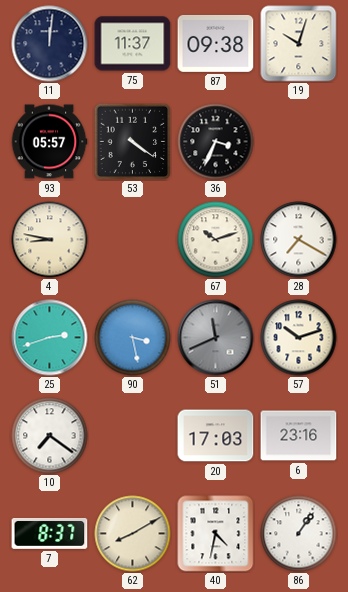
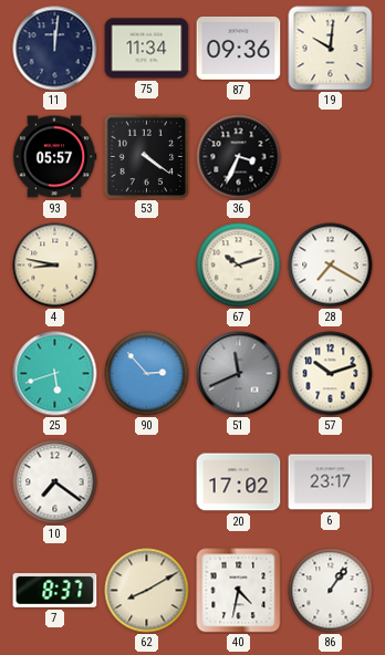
75: 11:37 -> 11:34 (147, 49)
87: 09:38 -> 09:36 (239, 48)
19: 10:03 -> 10:01 (331, 49)
25: 2:42 -> 5:42 (55, 374)
90: 3:28 -> 2:53 (147, 374)
20: 17:03 -> 17:02 (239, 482)
6: 23:16 -> 23:17 (331, 482)
